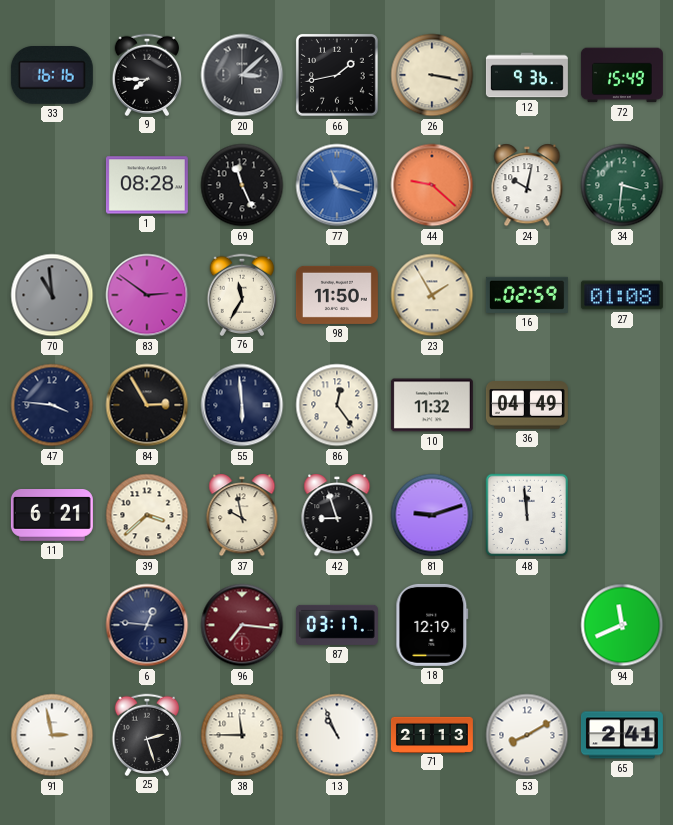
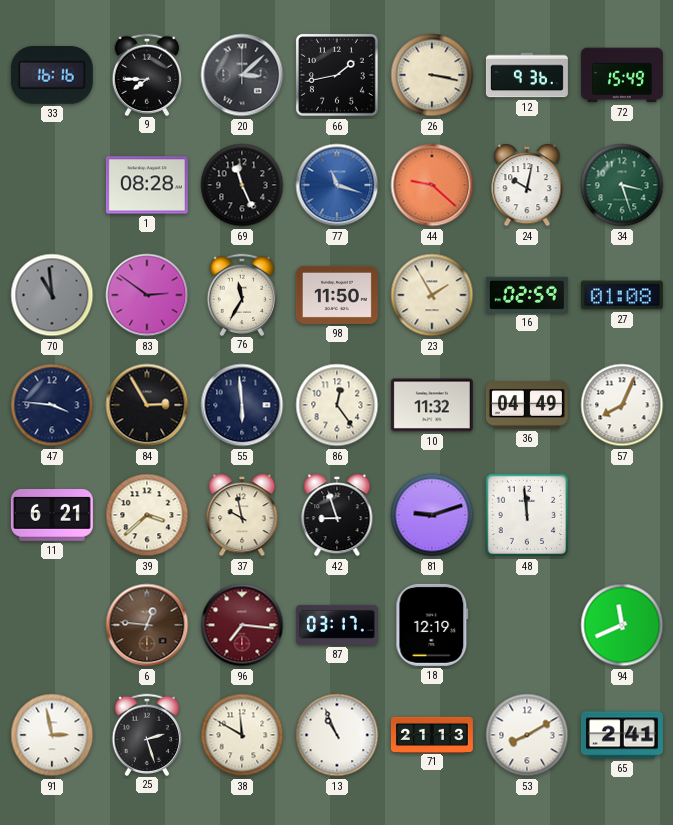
34: 3:31 -> 3:27 (622, 185)
57: none -> 8:04 (622, 405)
6 dial: navy -> brown (147, 625)
38: 11:45 -> 11:50 (242, 735)
